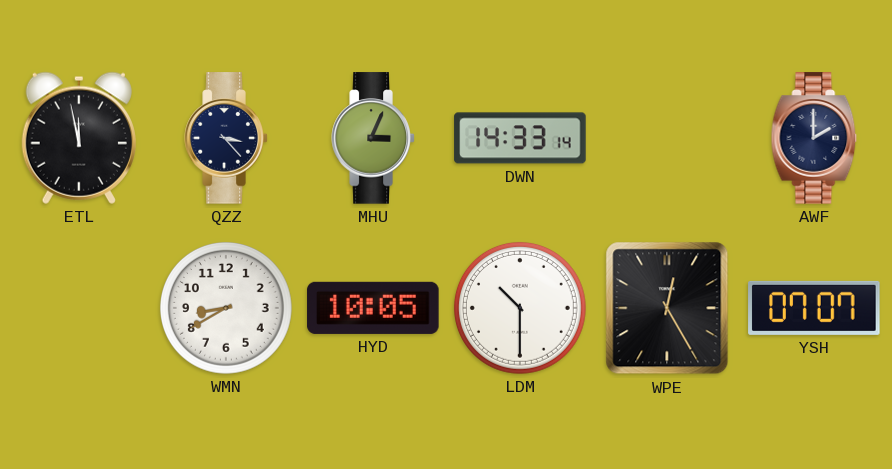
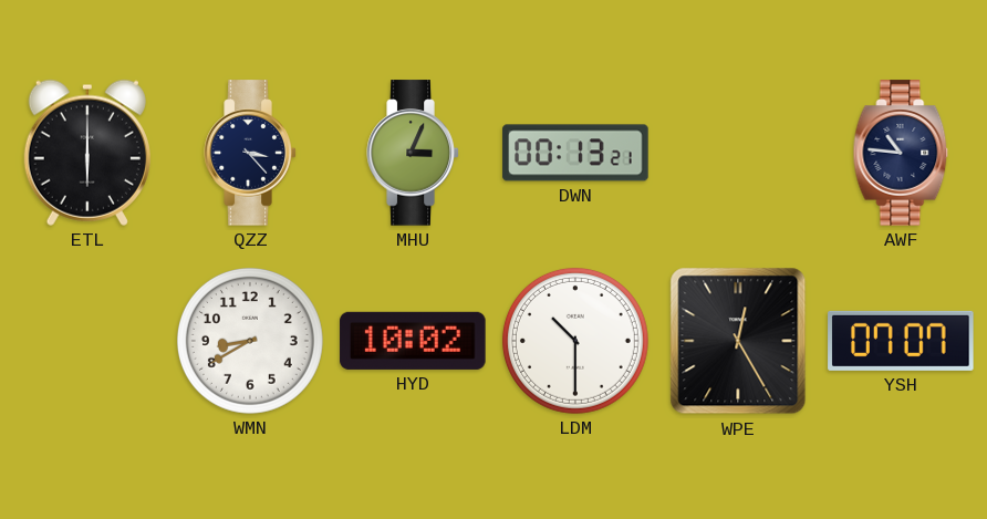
ETL: 11:58 -> 6:00 (87, 153)
DWN: 14:33 -> 00:13 (575, 153)
AWF: 2:00 -> 10:46 (901, 153)
HYD: 10:05 -> 10:02 (413, 341)
